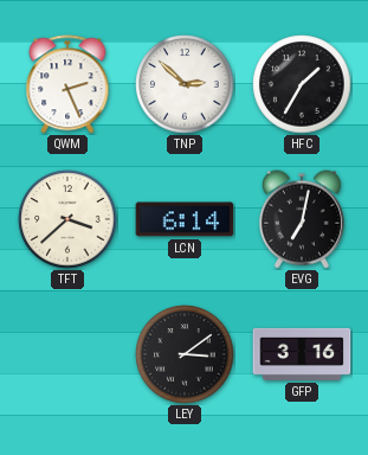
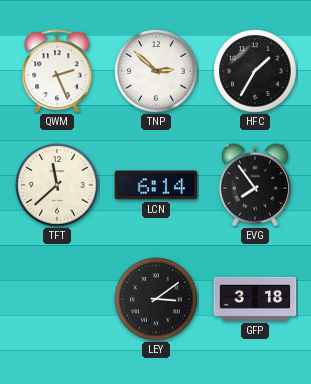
TFT: 3:38 -> 11:38 (57, 185)
EVG: 7:02 -> 7:54 (255, 185)
GFP: 3:16 -> 3:18 (255, 299)
